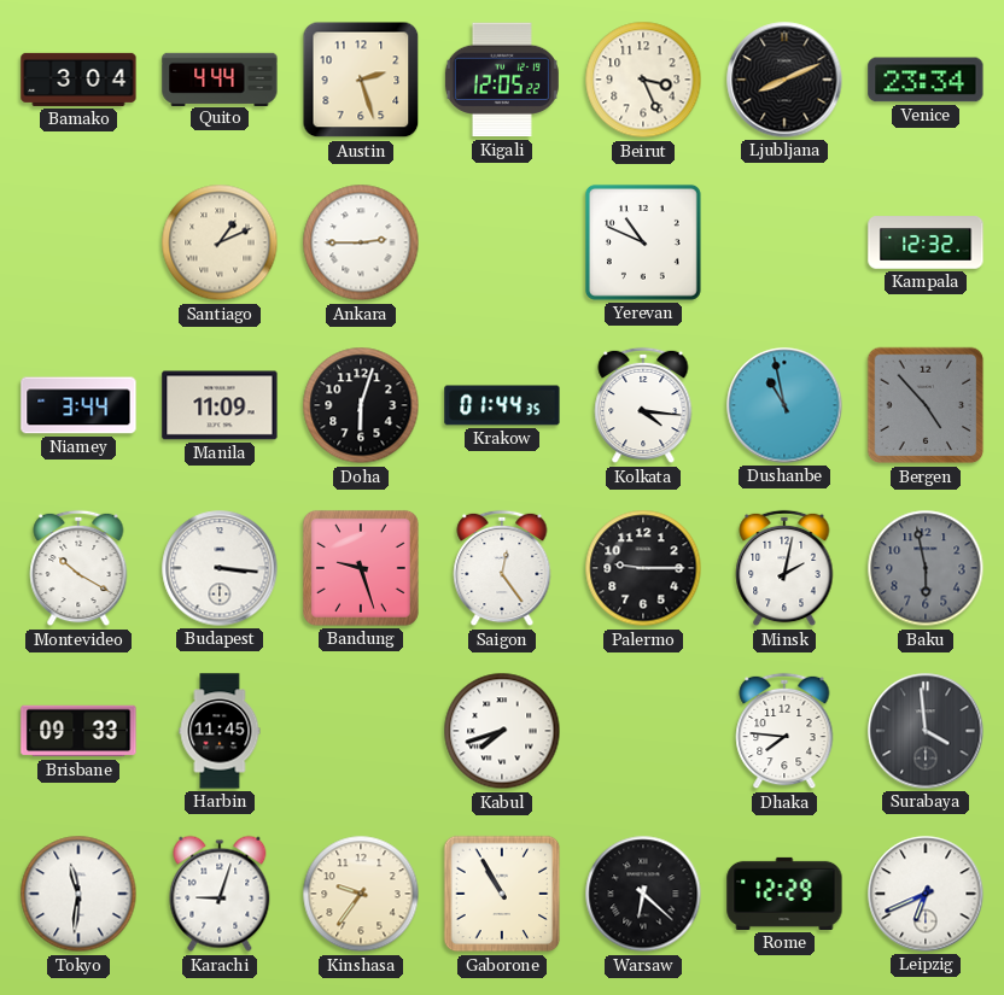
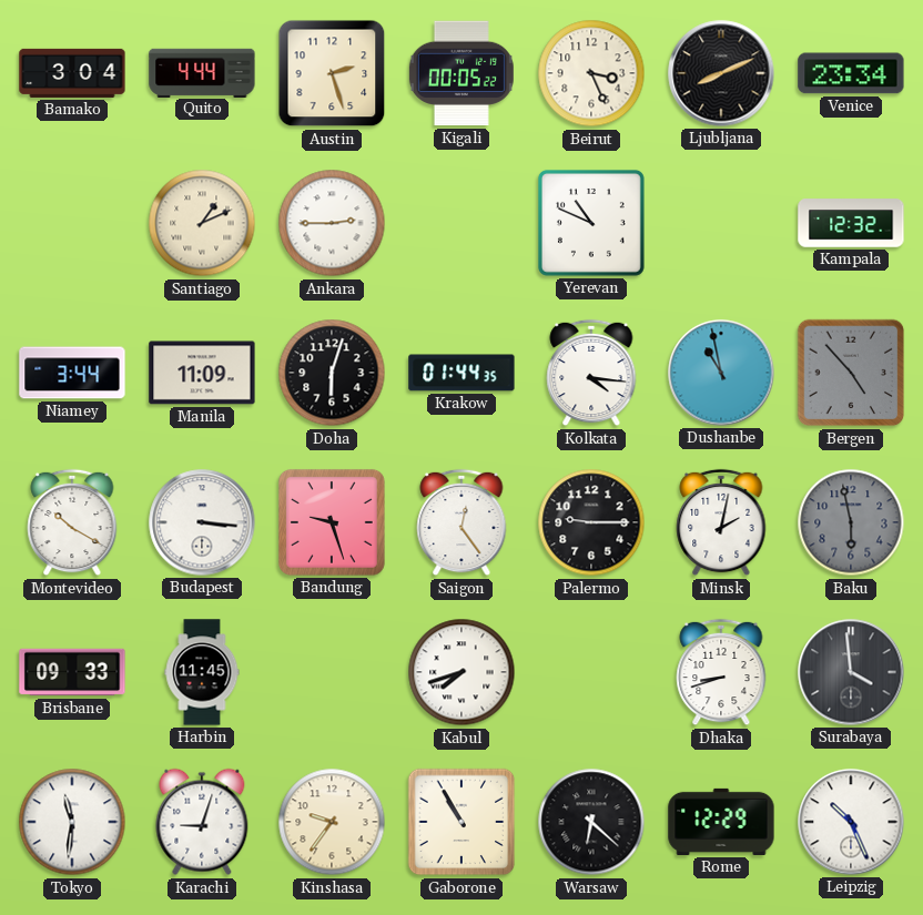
Kigali: 12:05 -> 00:05 (461, 73)
Dhaka: 7:46 -> 8:42 (721, 672)
Leipzig: 6:41 -> 10:26 (851, 822)
